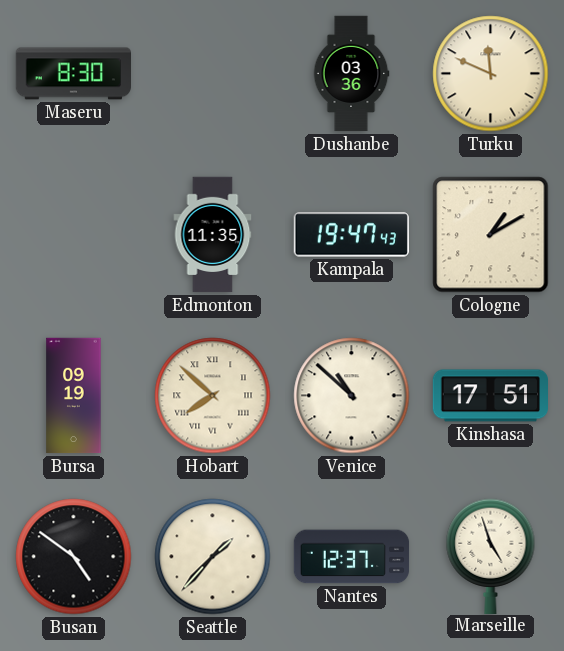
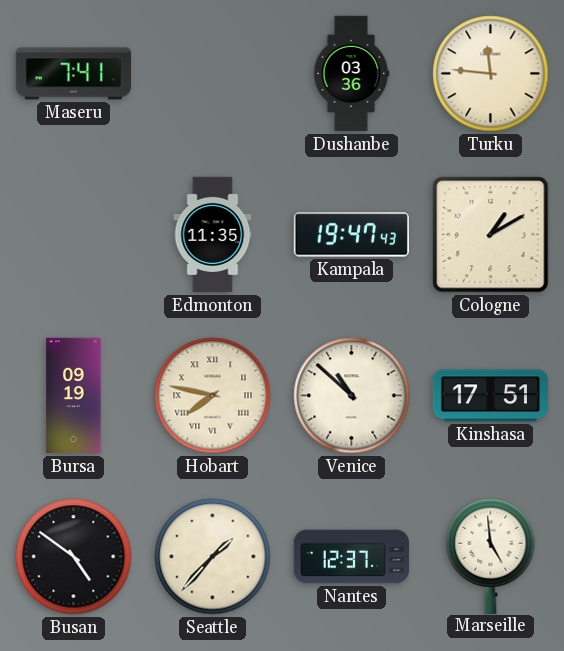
Maseru: 8:30 -> 7:41 (74, 74)
Turku: 11:49 -> 11:46 (491, 74)
Hobart: 7:52 -> 7:47 (213, 396)
Marseille: 4:57 -> 4:59 (491, 556)
